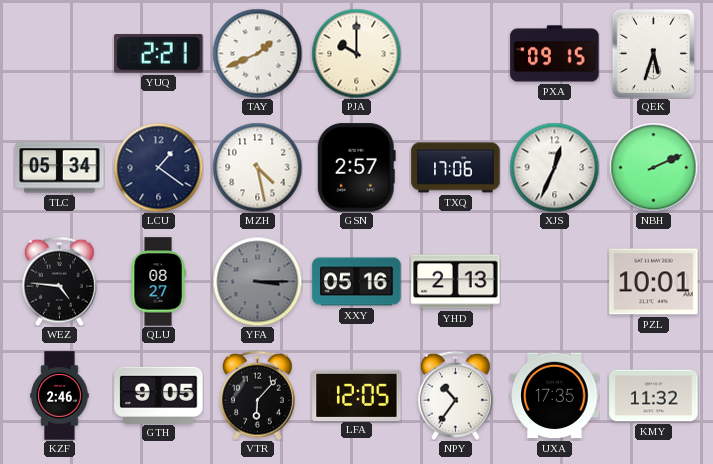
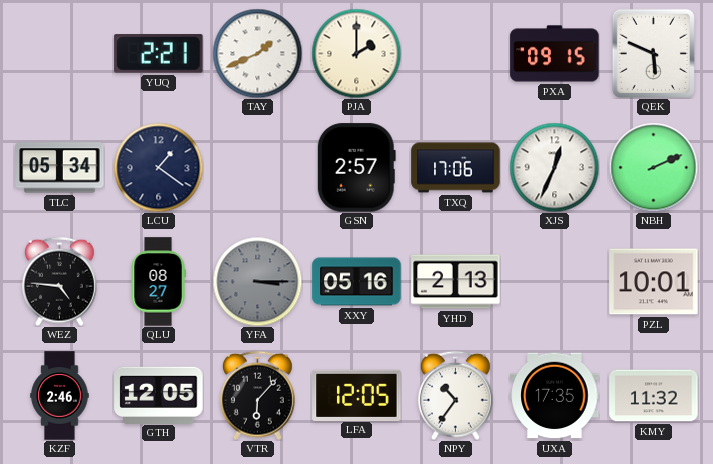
PJA: 10:00 -> 2:00 (356, 53)
QEK: 5:33 -> 5:49 (653, 53)
MZH: 4:28 -> none (257, 167)
GTH: 9:05 -> 12:05 (159, 395)
